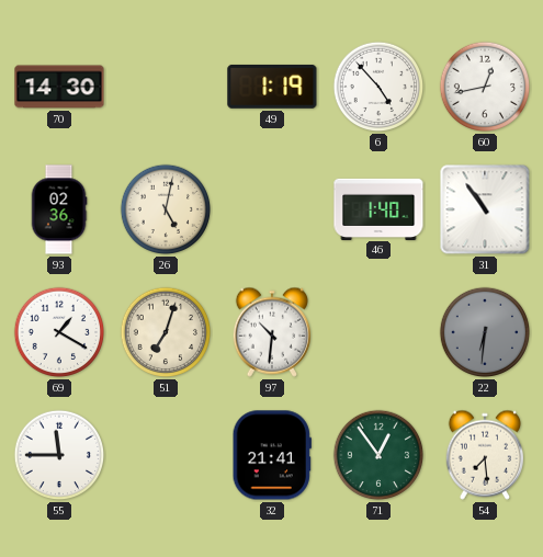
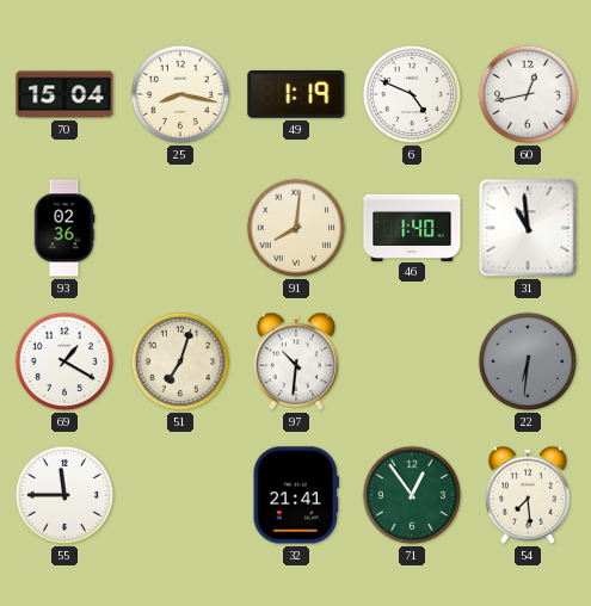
70: 14:30 -> 15:04 (64, 94)
25: none -> 8:17 (180, 94)
6: 4:53 -> 4:49 (412, 94)
26: 5:02 -> none (166, 209)
91: none -> 8:01 (296, 228)
31: 10:54 -> 10:59 (528, 228)
